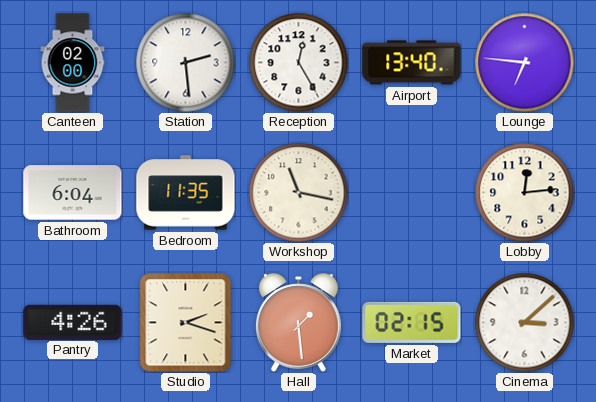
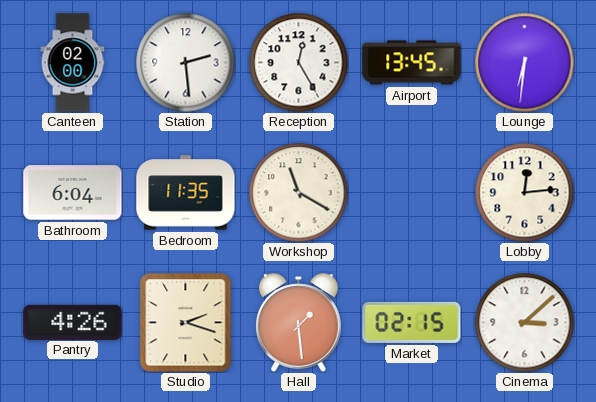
Airport: 13:40 -> 13:45 (412, 63)
Lounge: 6:46 -> 6:31 (525, 63)
Workshop: 11:17 -> 11:20 (299, 193)
